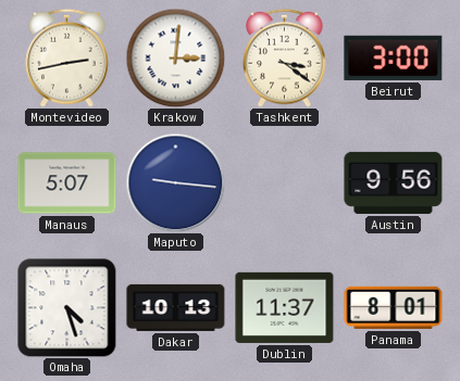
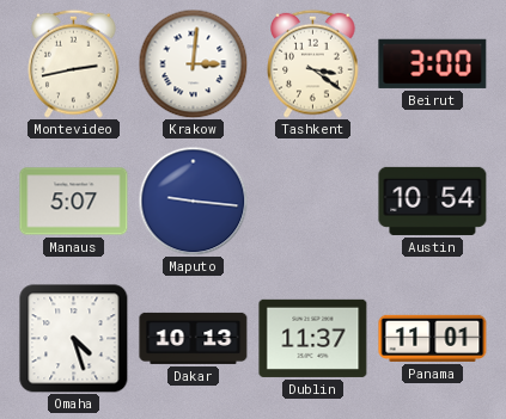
Austin: 9:56 -> 10:54 (433, 201)
Panama: 8:01 -> 11:01 (433, 338)
